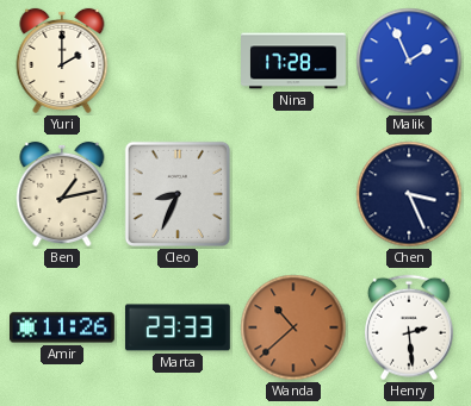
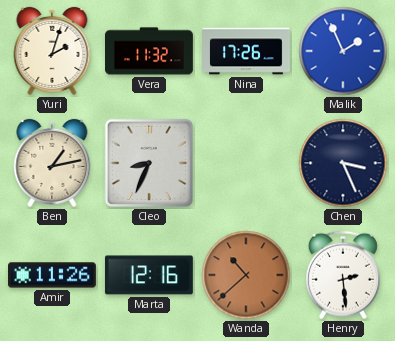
Yuri: 2:00 -> 2:03 (52, 51)
Vera: none -> 11:32 (150, 51)
Nina: 17:28 -> 17:26 (247, 51)
Marta: 23:33 -> 12:16 (149, 275)
